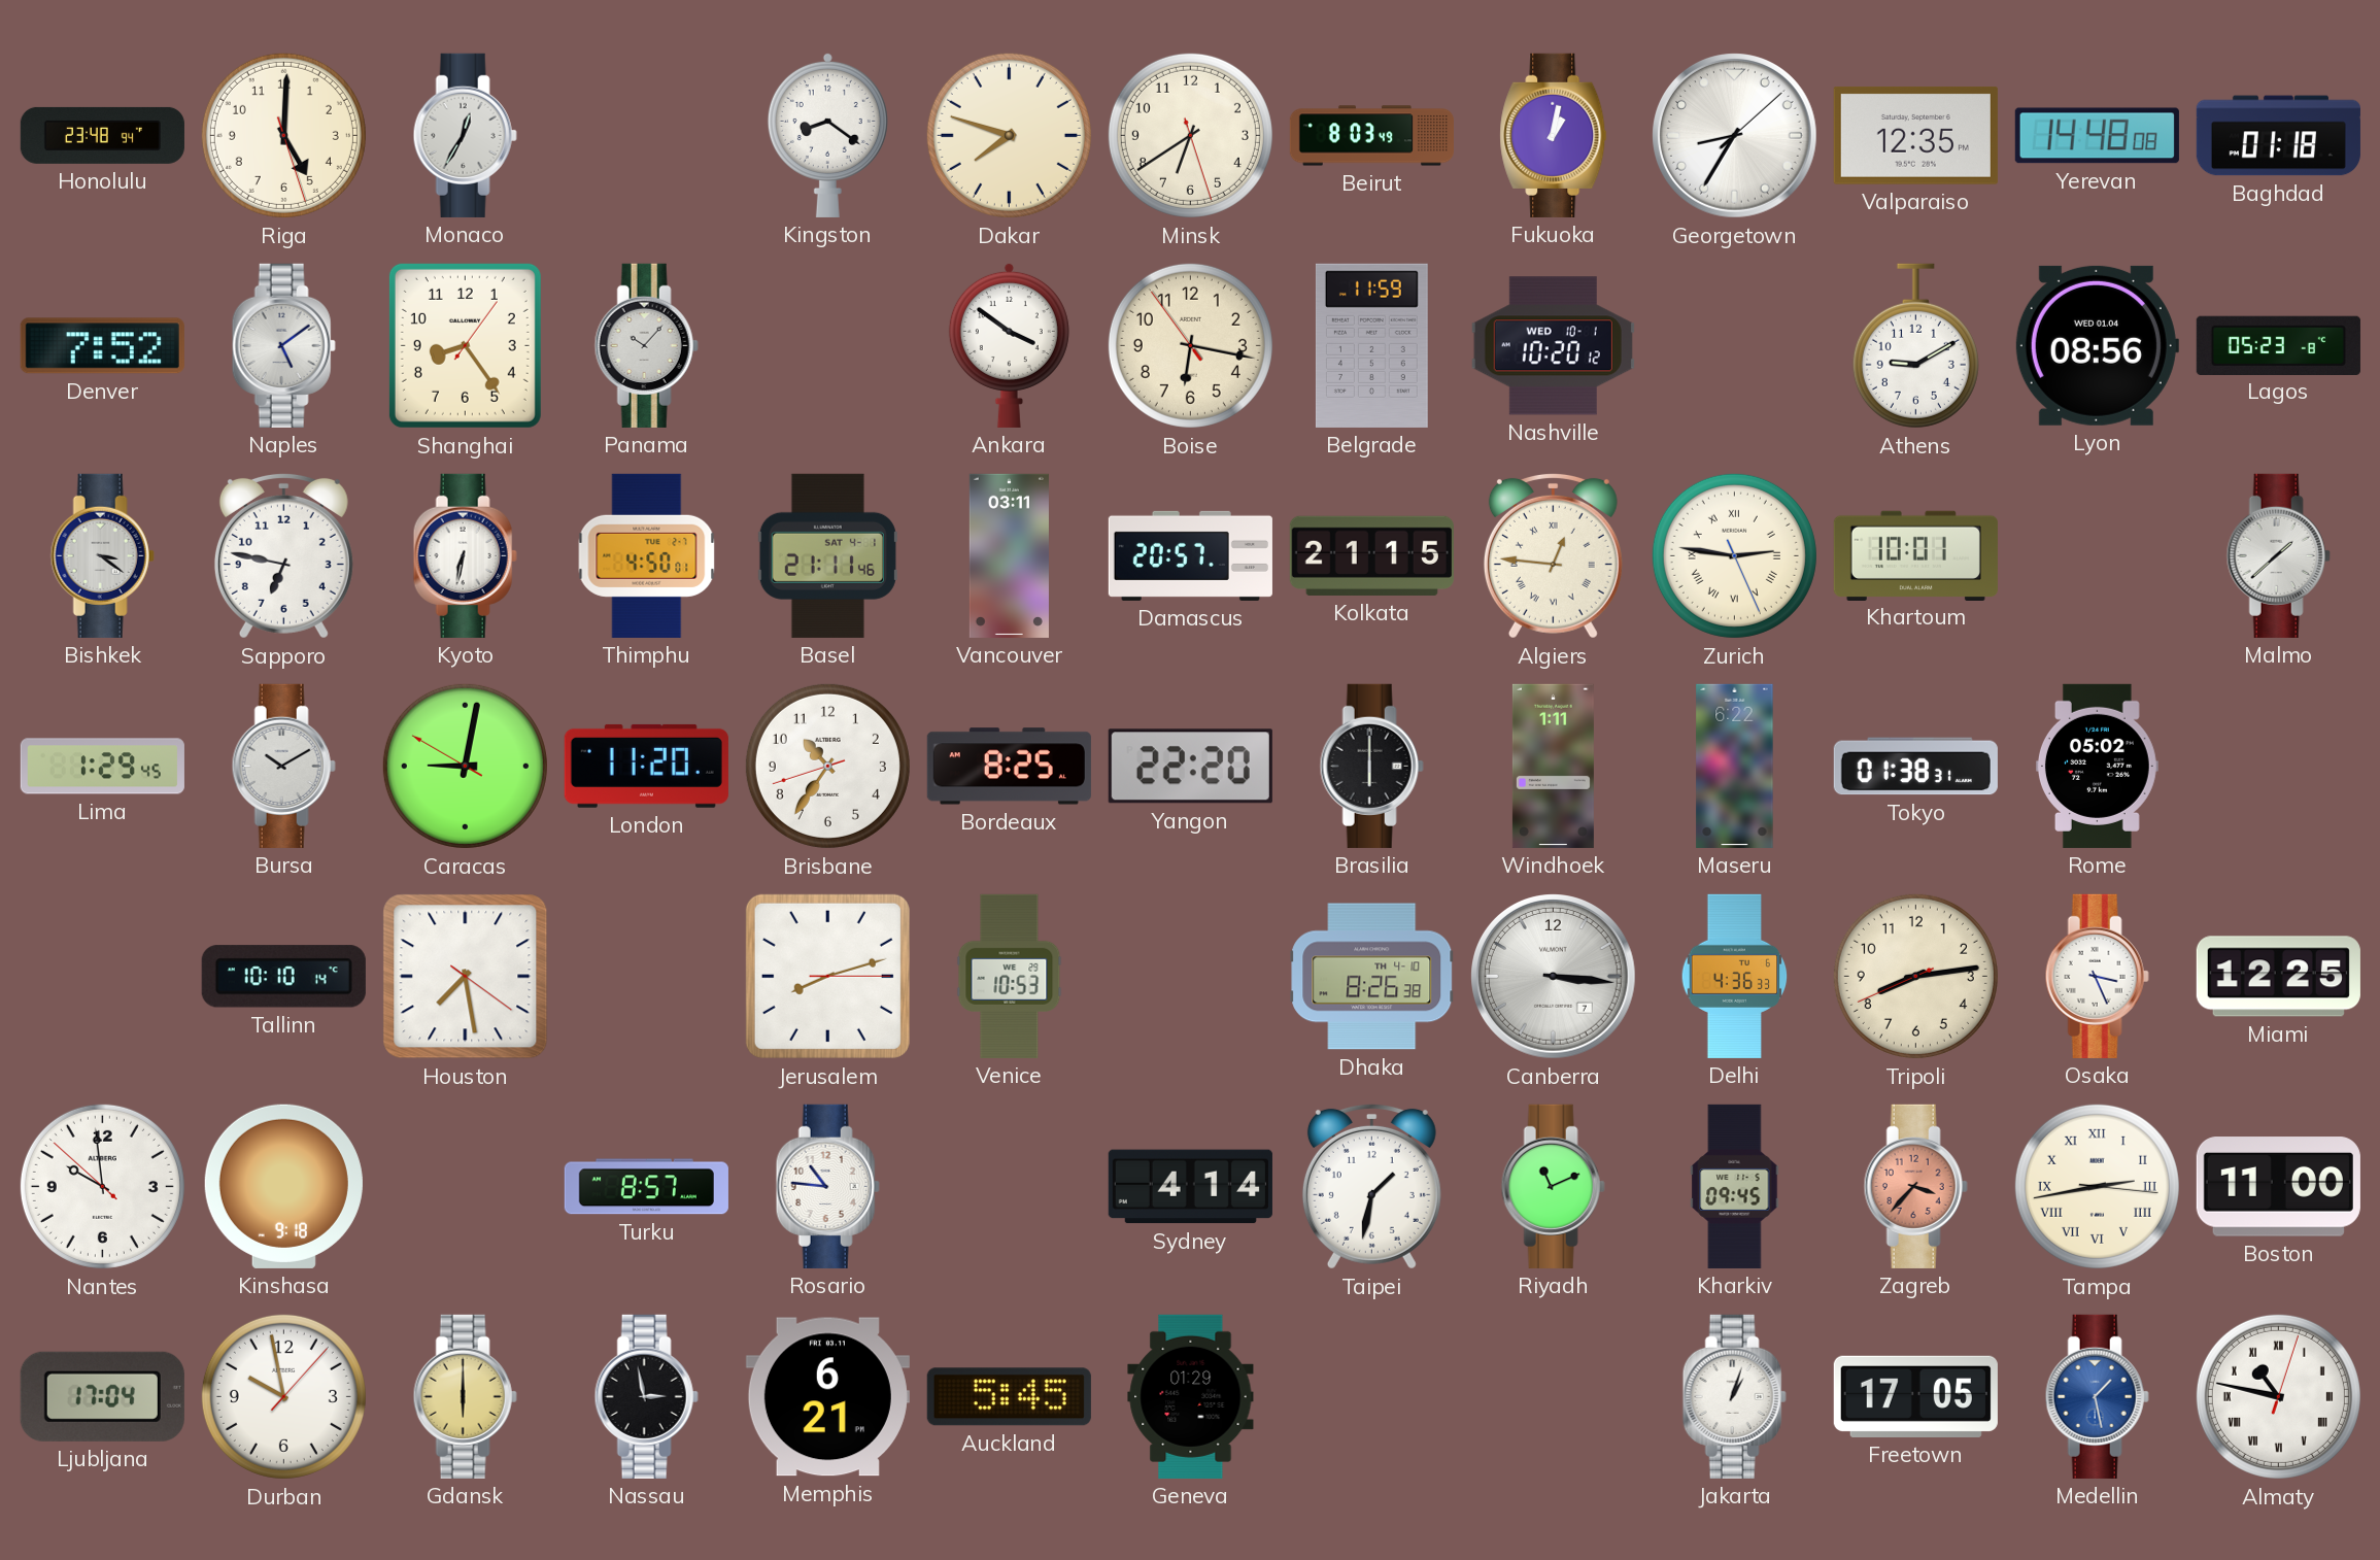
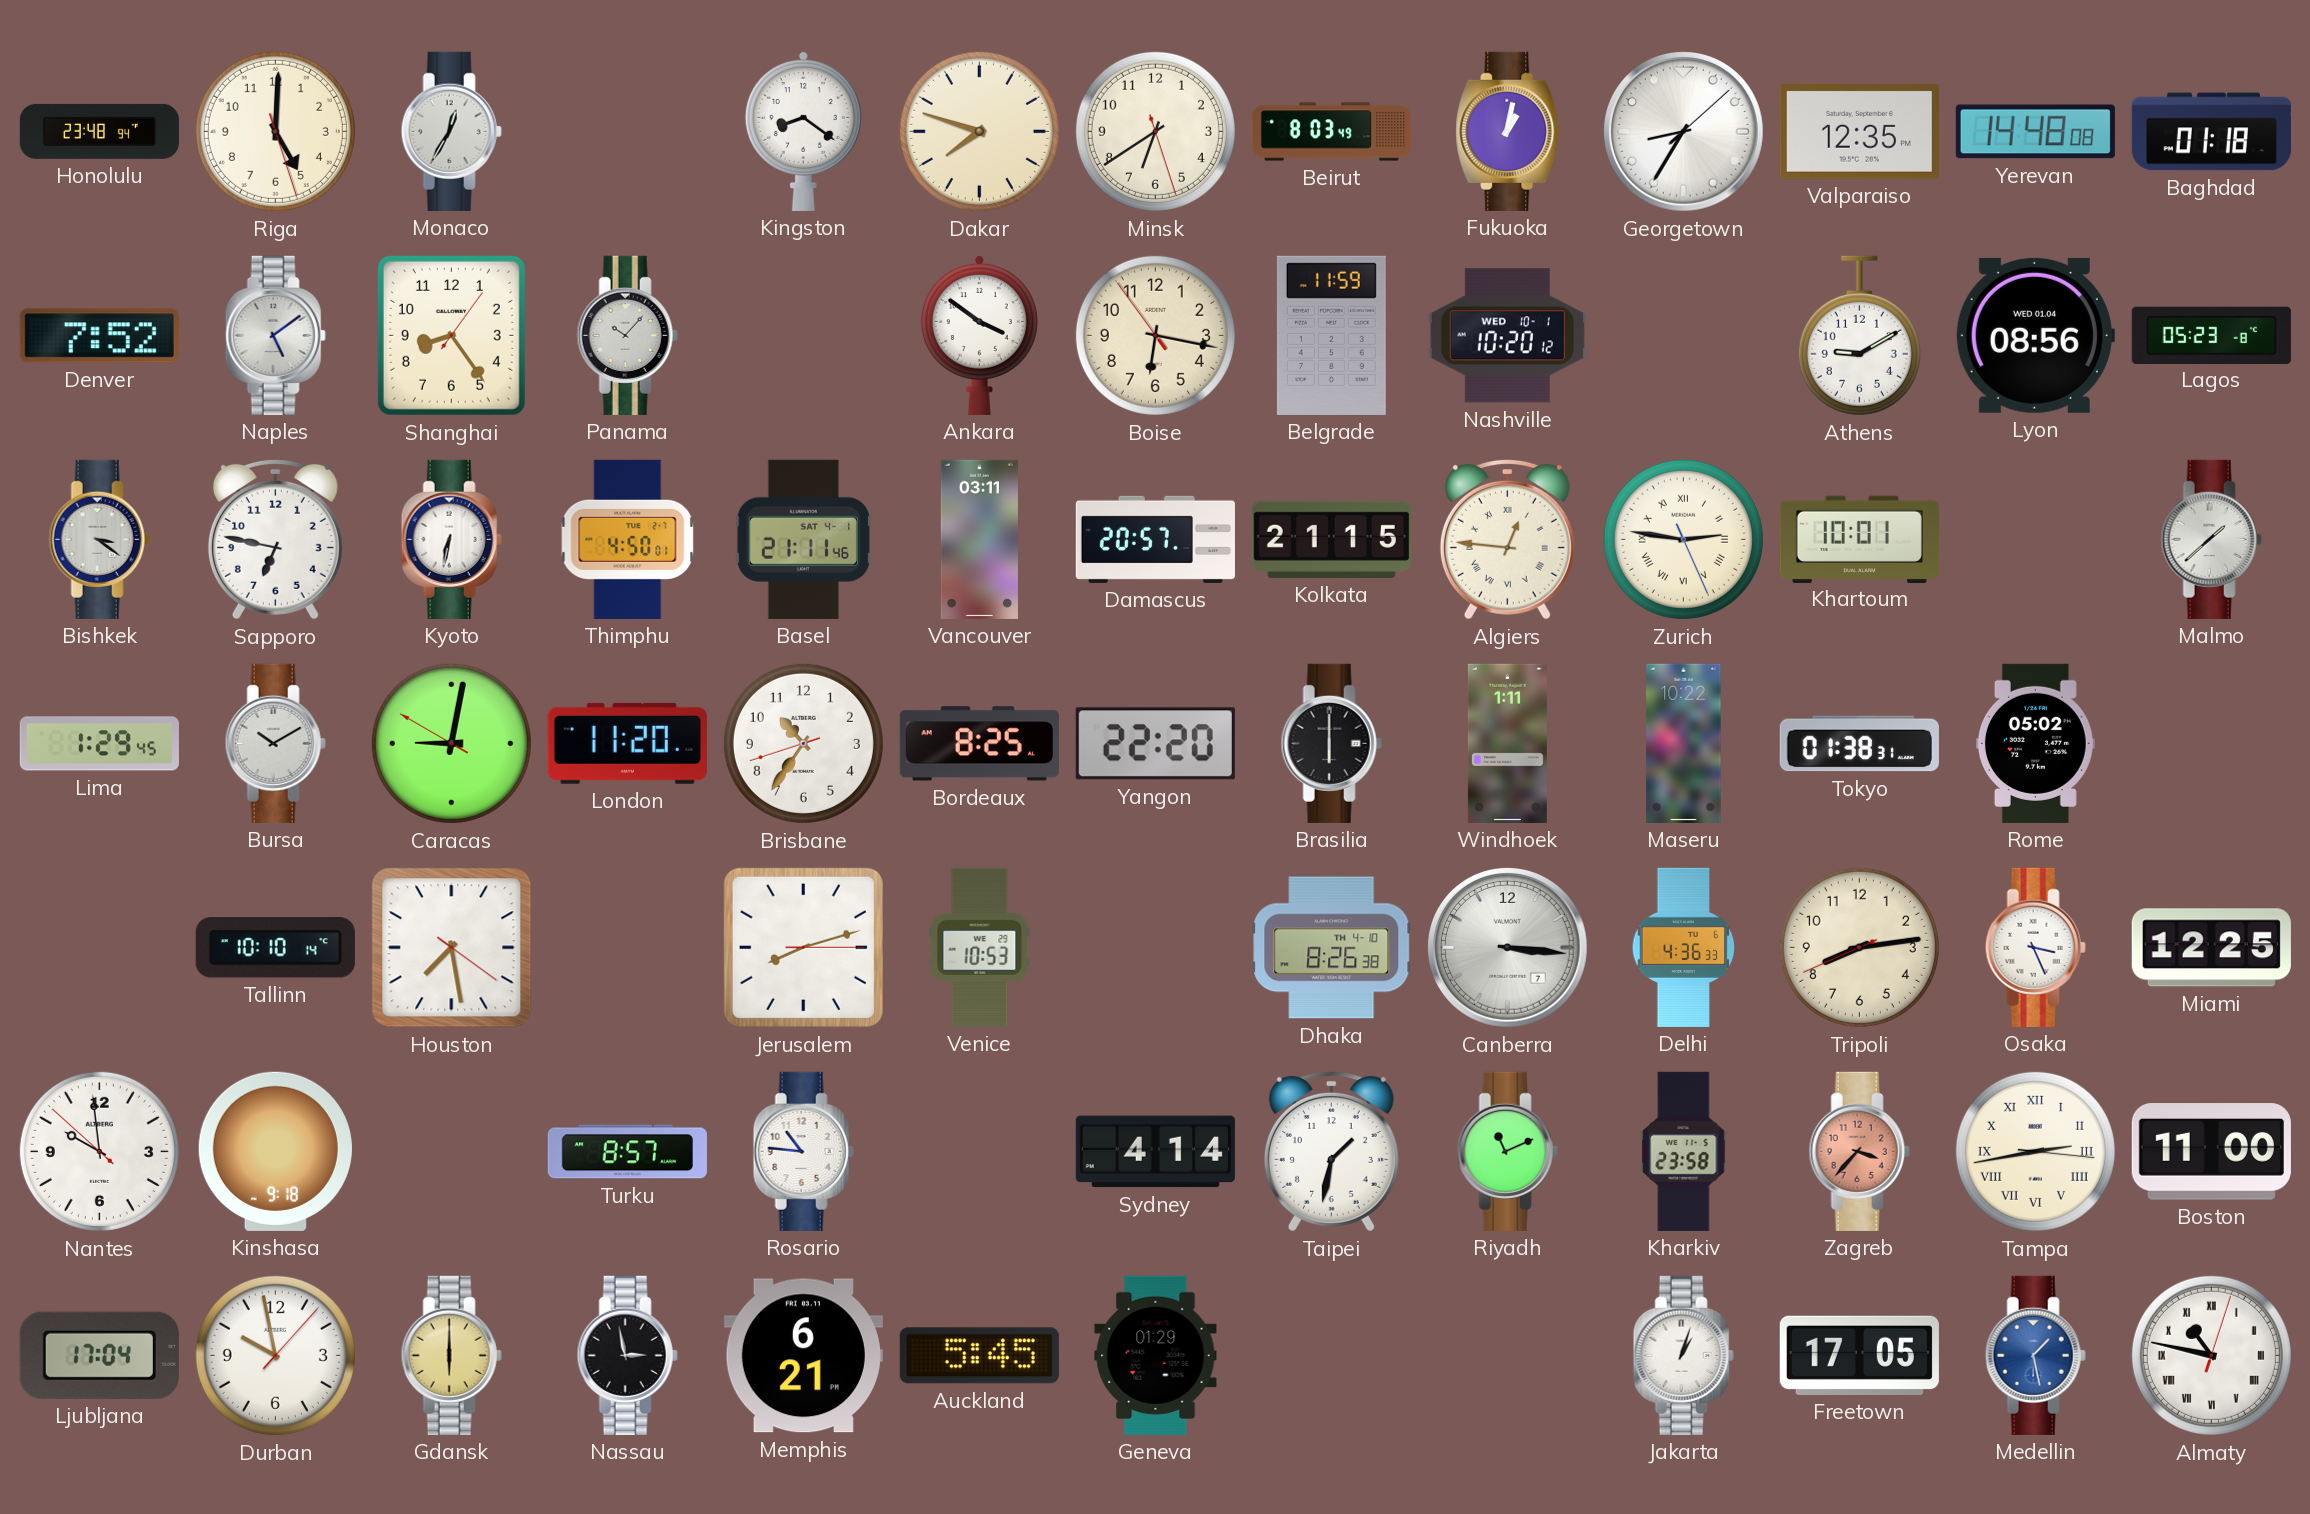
Maseru: 6:22 -> 10:22 (1684, 743)
Kharkiv: 09:45 -> 23:58 (1684, 1151)
